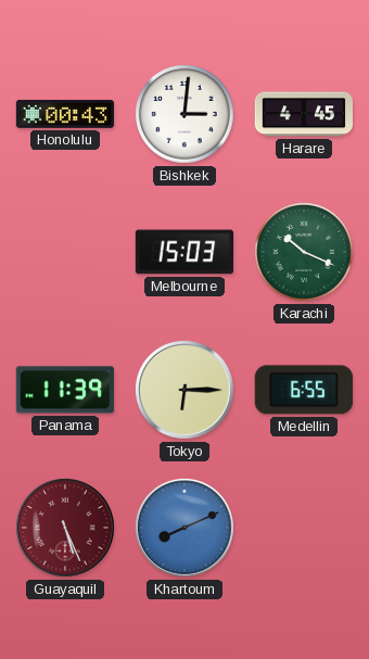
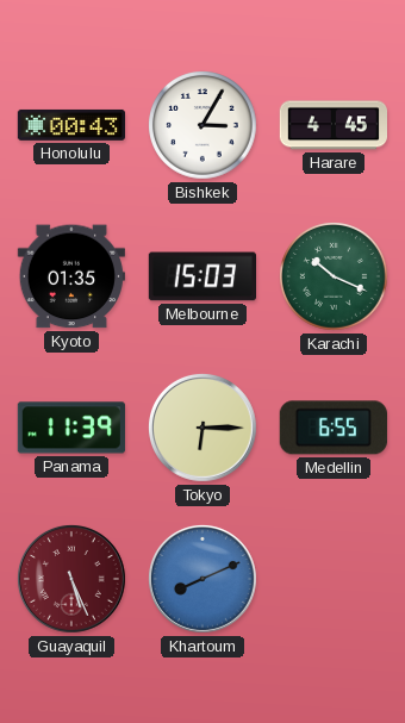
Bishkek: 3:01 -> 3:05 (204, 126)
Kyoto: none -> 01:35 (71, 276)
